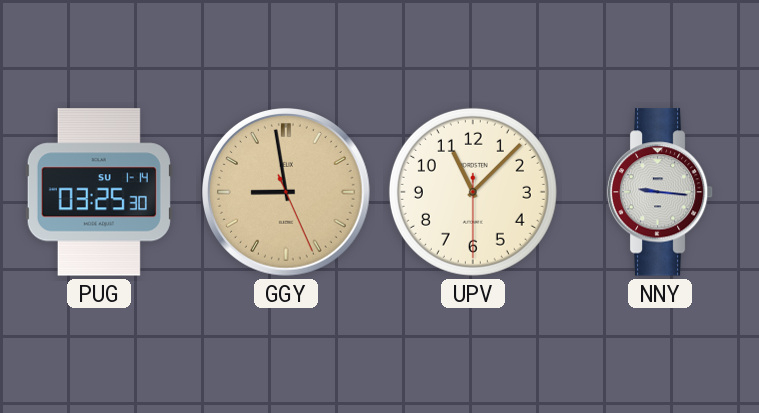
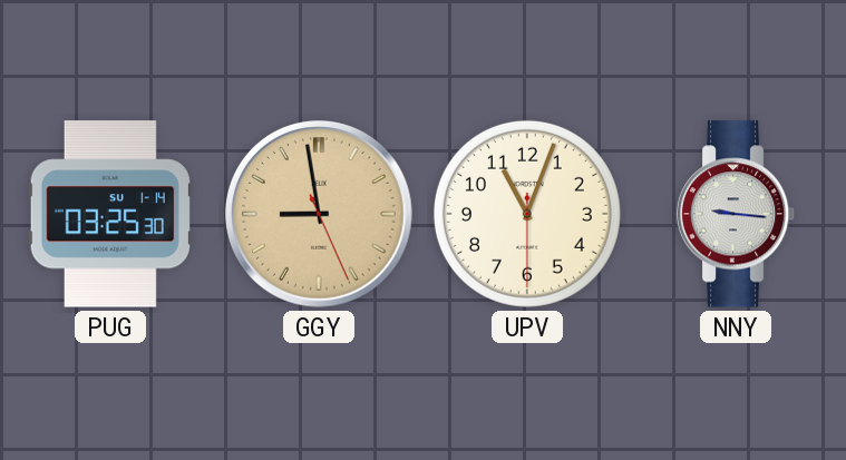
UPV: 11:07 -> 11:03 (527, 214)
